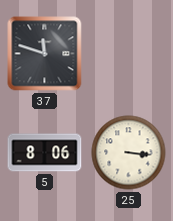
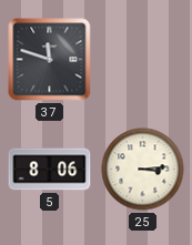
25: 3:16 -> 3:14 (143, 170)
